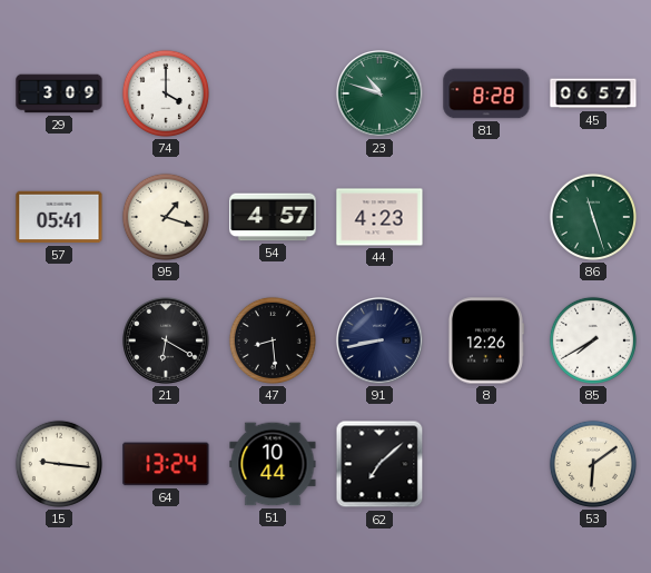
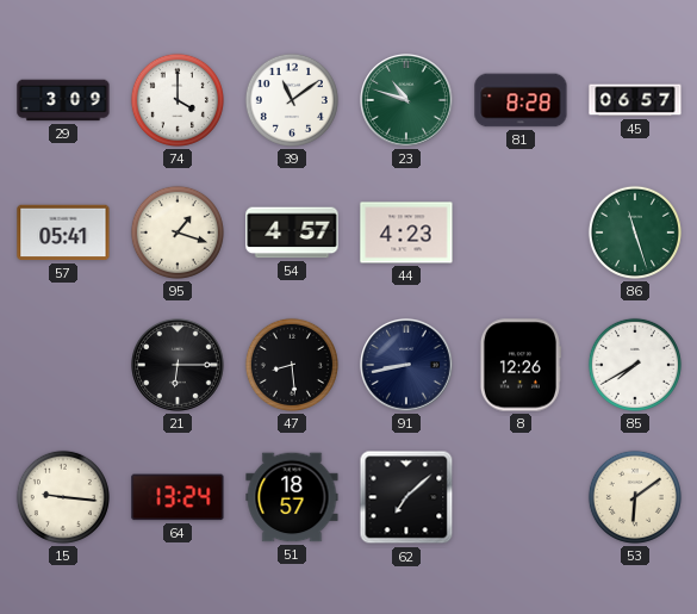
39: none -> 11:09 (292, 100)
21: 6:20 -> 6:15 (179, 366)
51: 10:44 -> 18:57 (292, 497)
